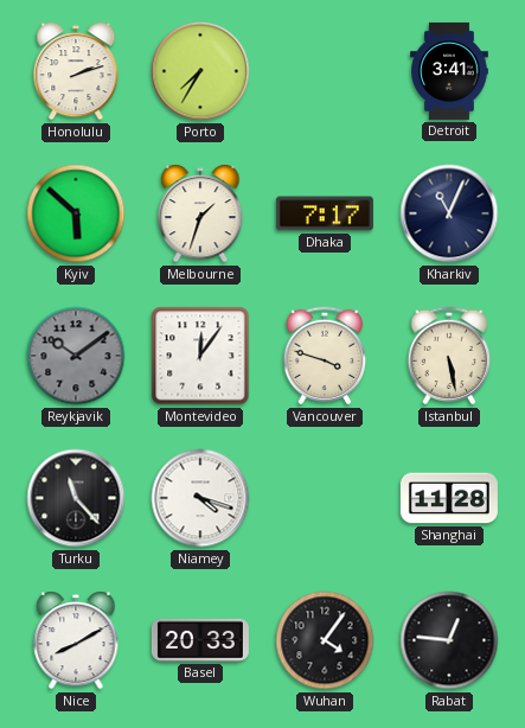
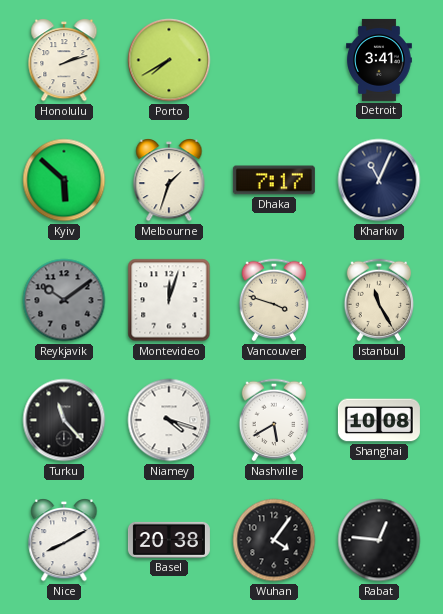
Porto: 7:35 -> 7:40 (169, 60)
Montevideo: 12:06 -> 12:03 (169, 300)
Istanbul: 5:28 -> 11:25 (379, 300)
Nashville: none -> 5:40 (274, 420)
Shanghai: 11:28 -> 10:08 (379, 420)
Basel: 20:33 -> 20:38 (169, 540)
